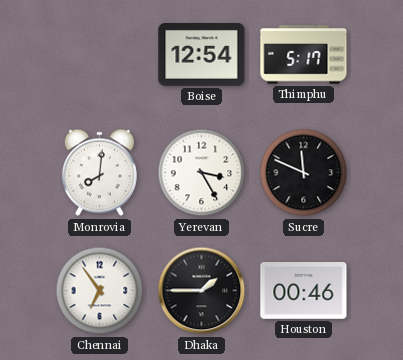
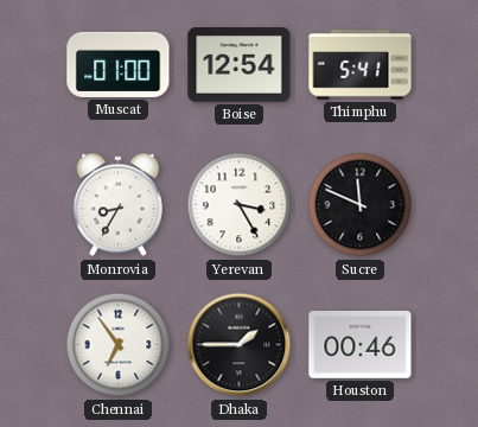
Muscat: none -> 01:00 (119, 64)
Thimphu: 5:17 -> 5:41 (361, 65)
Monrovia: 8:01 -> 8:35 (117, 205)
